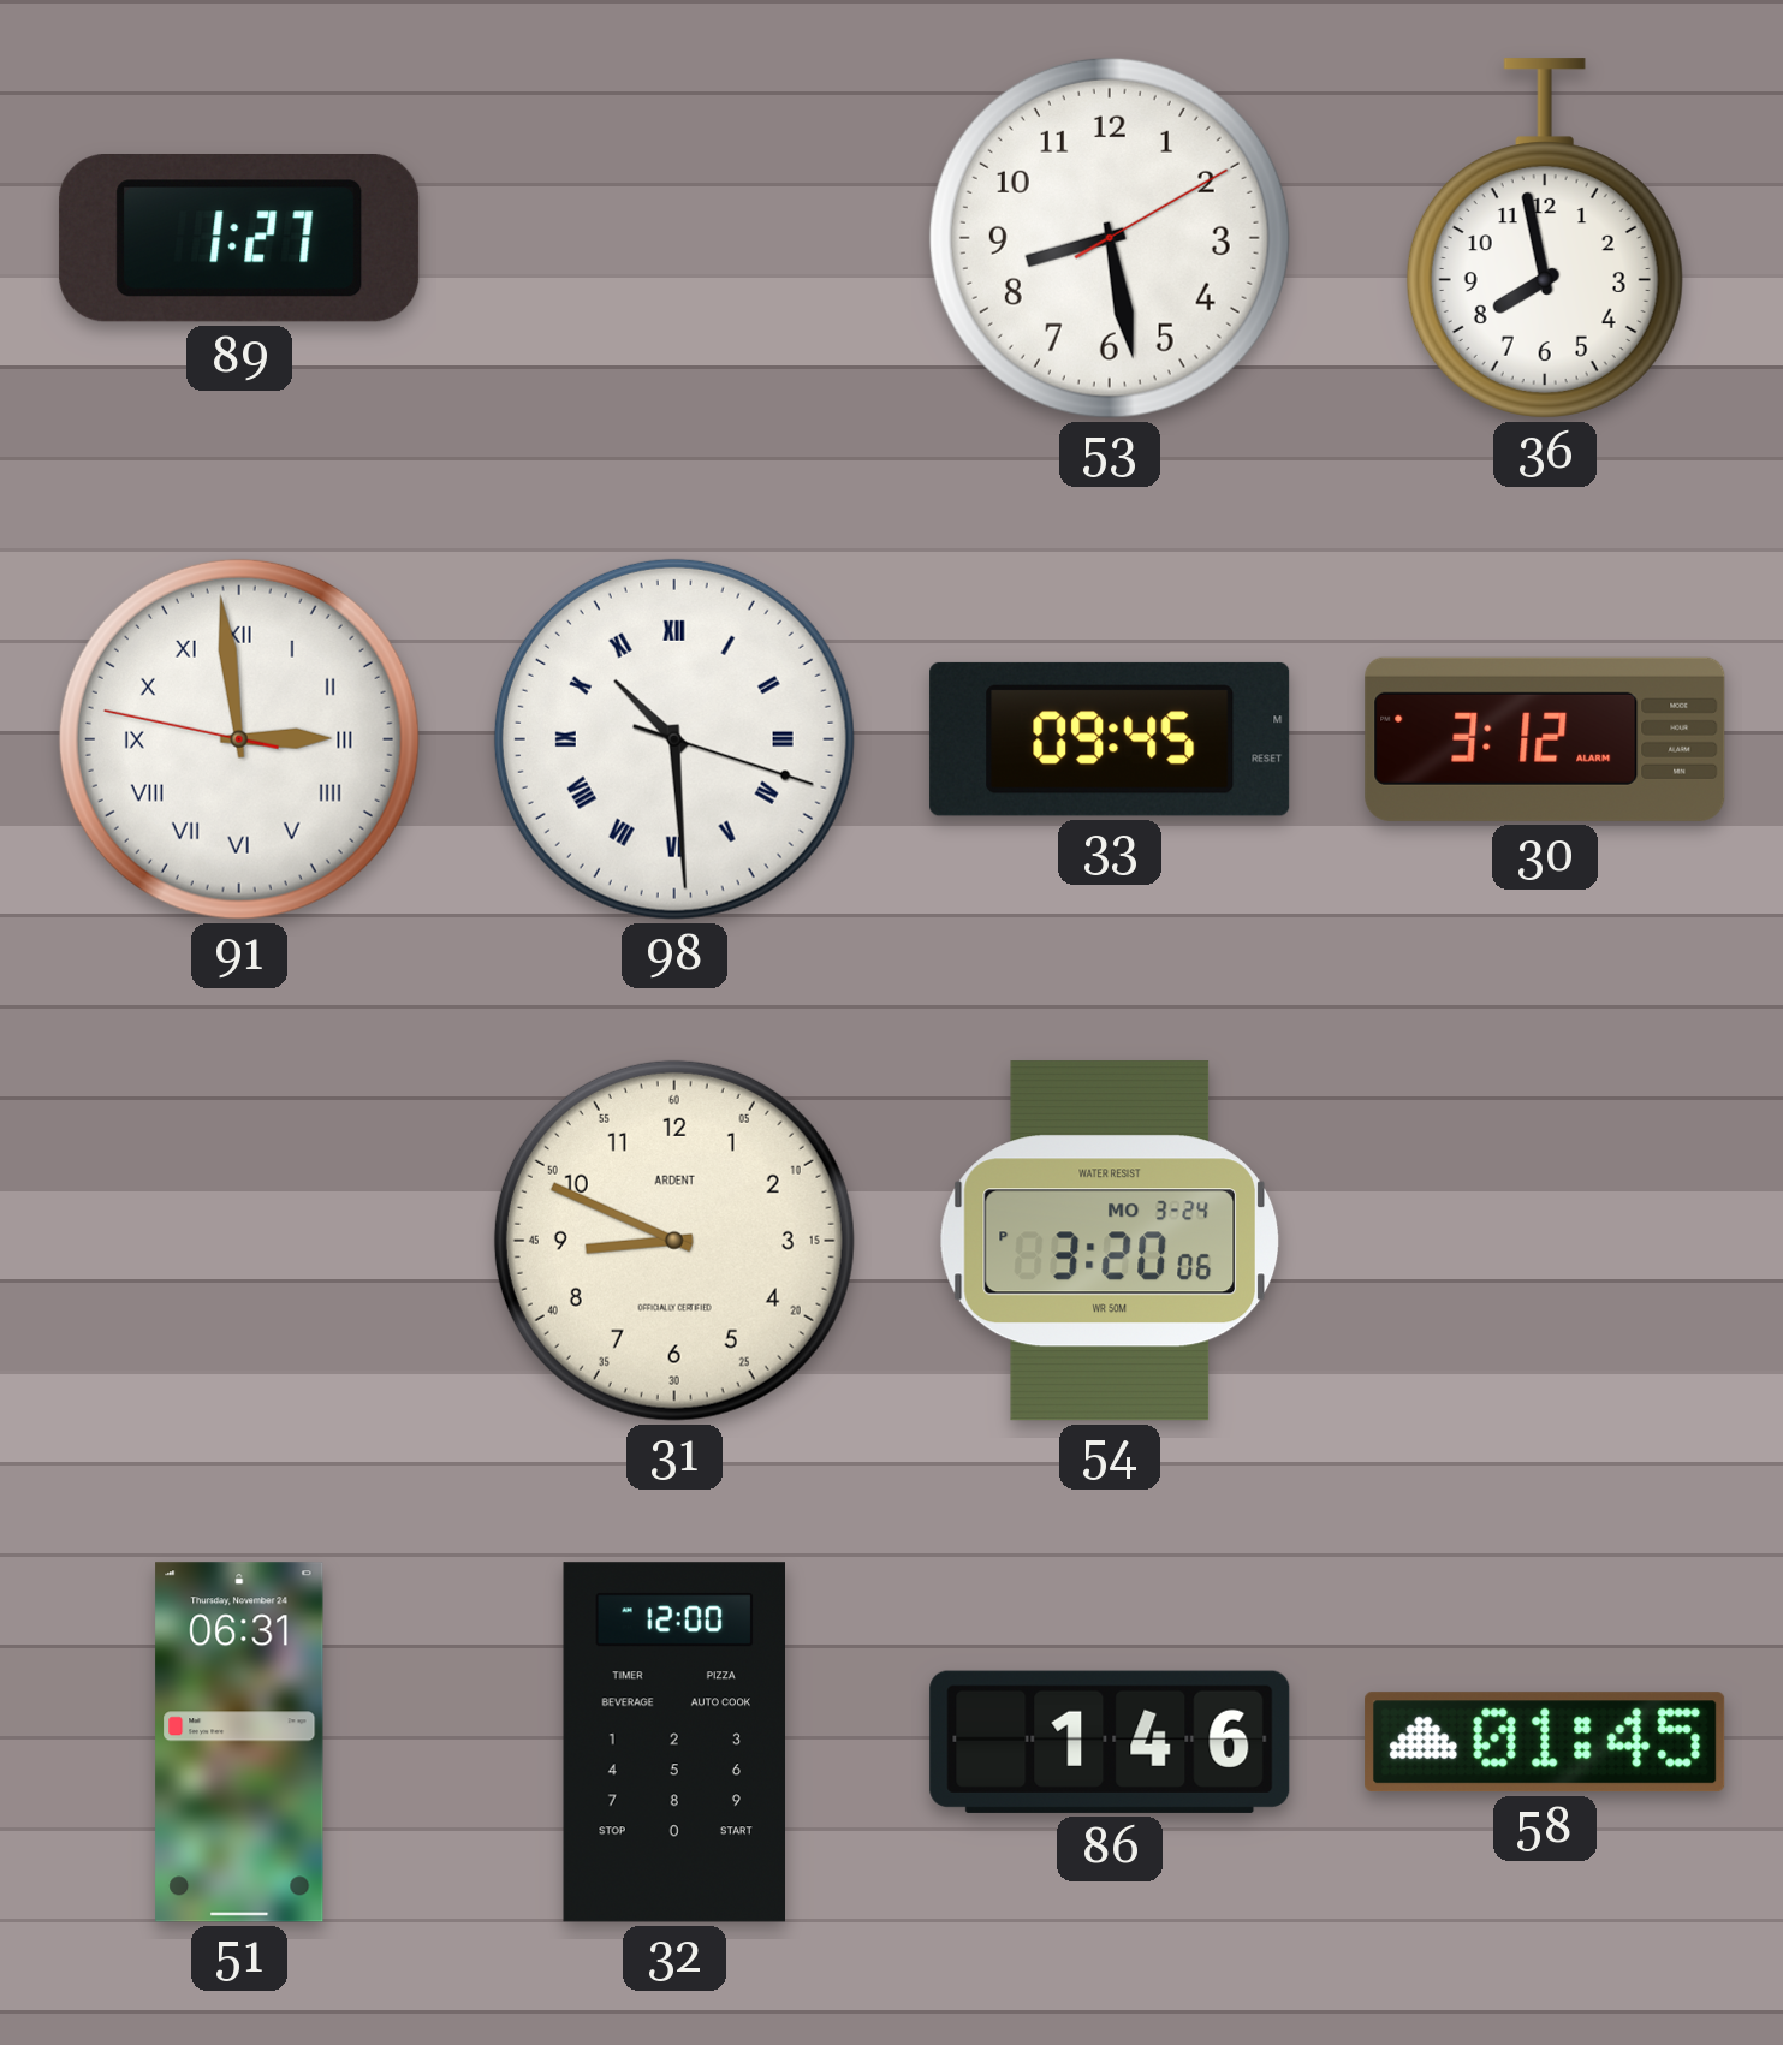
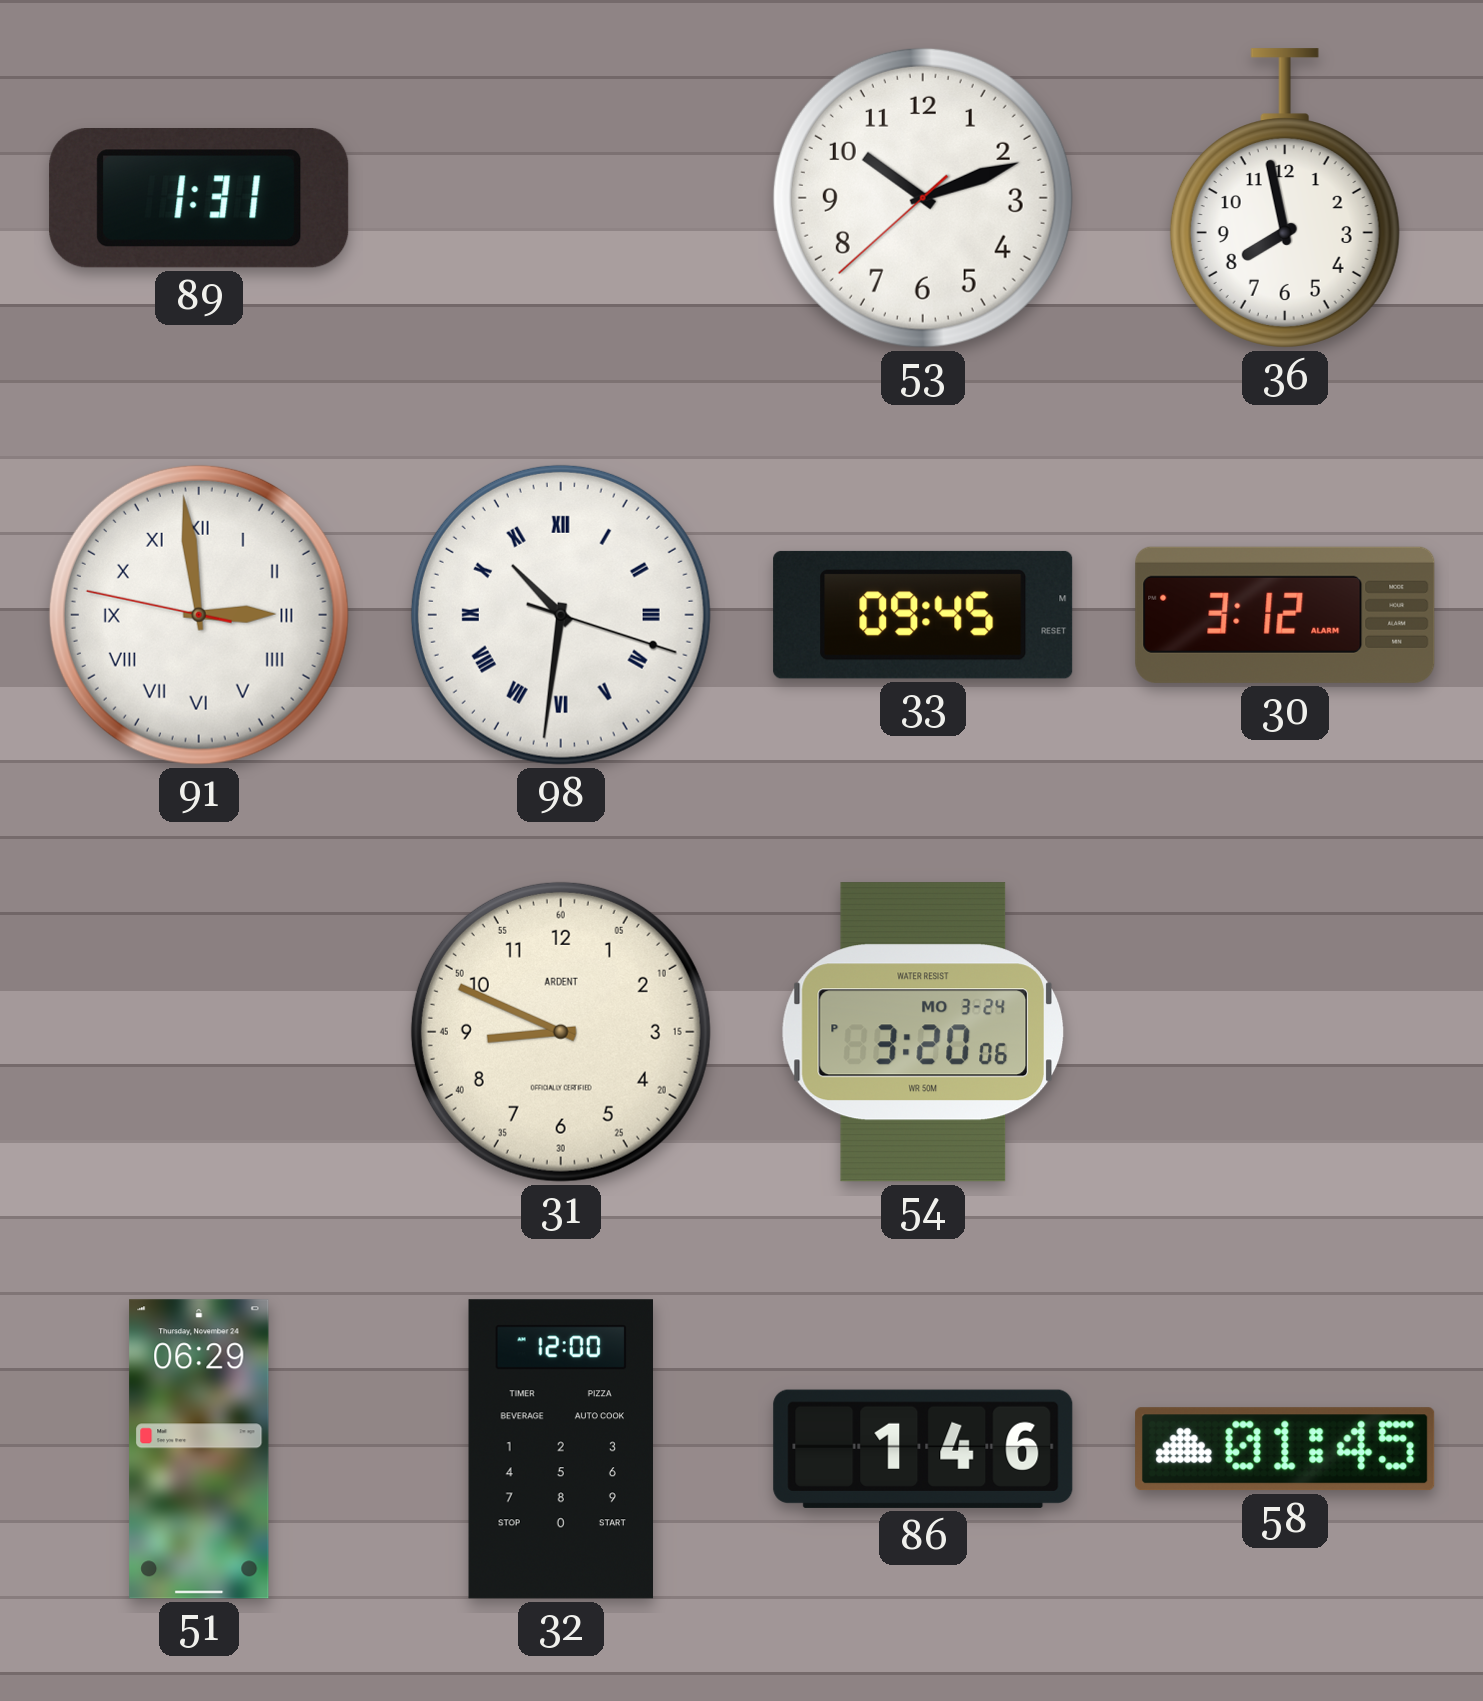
89: 1:27 -> 1:31 (199, 199)
53: 8:28 -> 10:11 (923, 198)
98: 10:29 -> 10:31 (561, 615)
51: 06:31 -> 06:29 (199, 1449)
